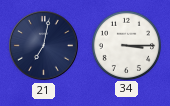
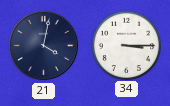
21: 7:02 -> 4:02 (44, 46)
